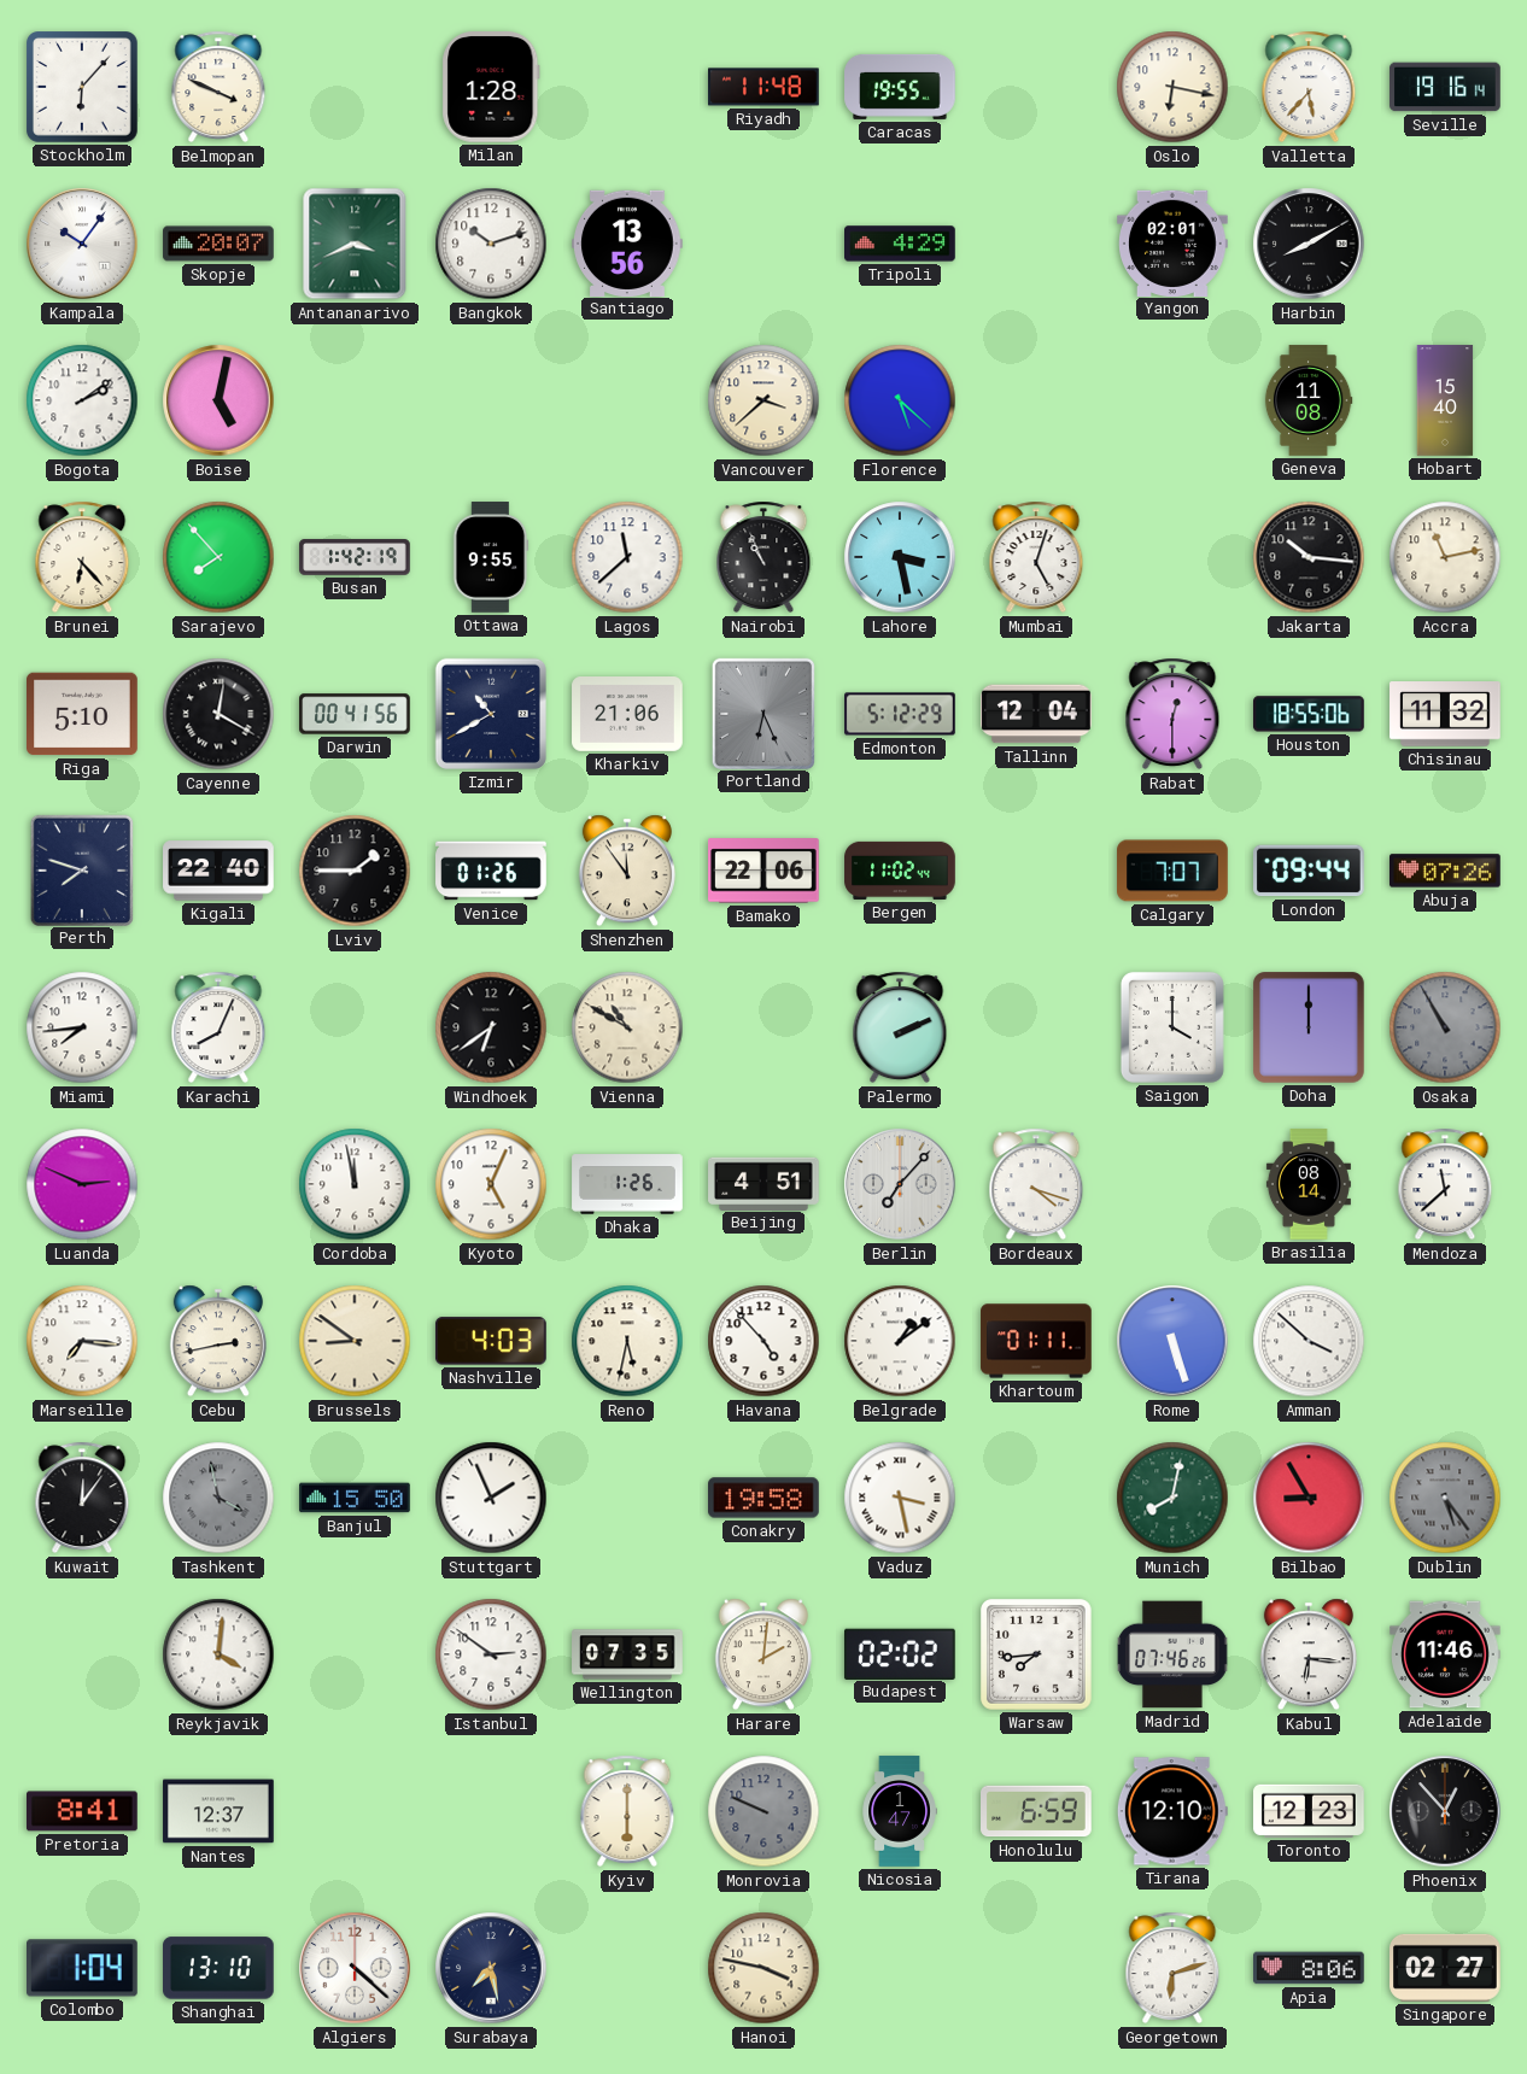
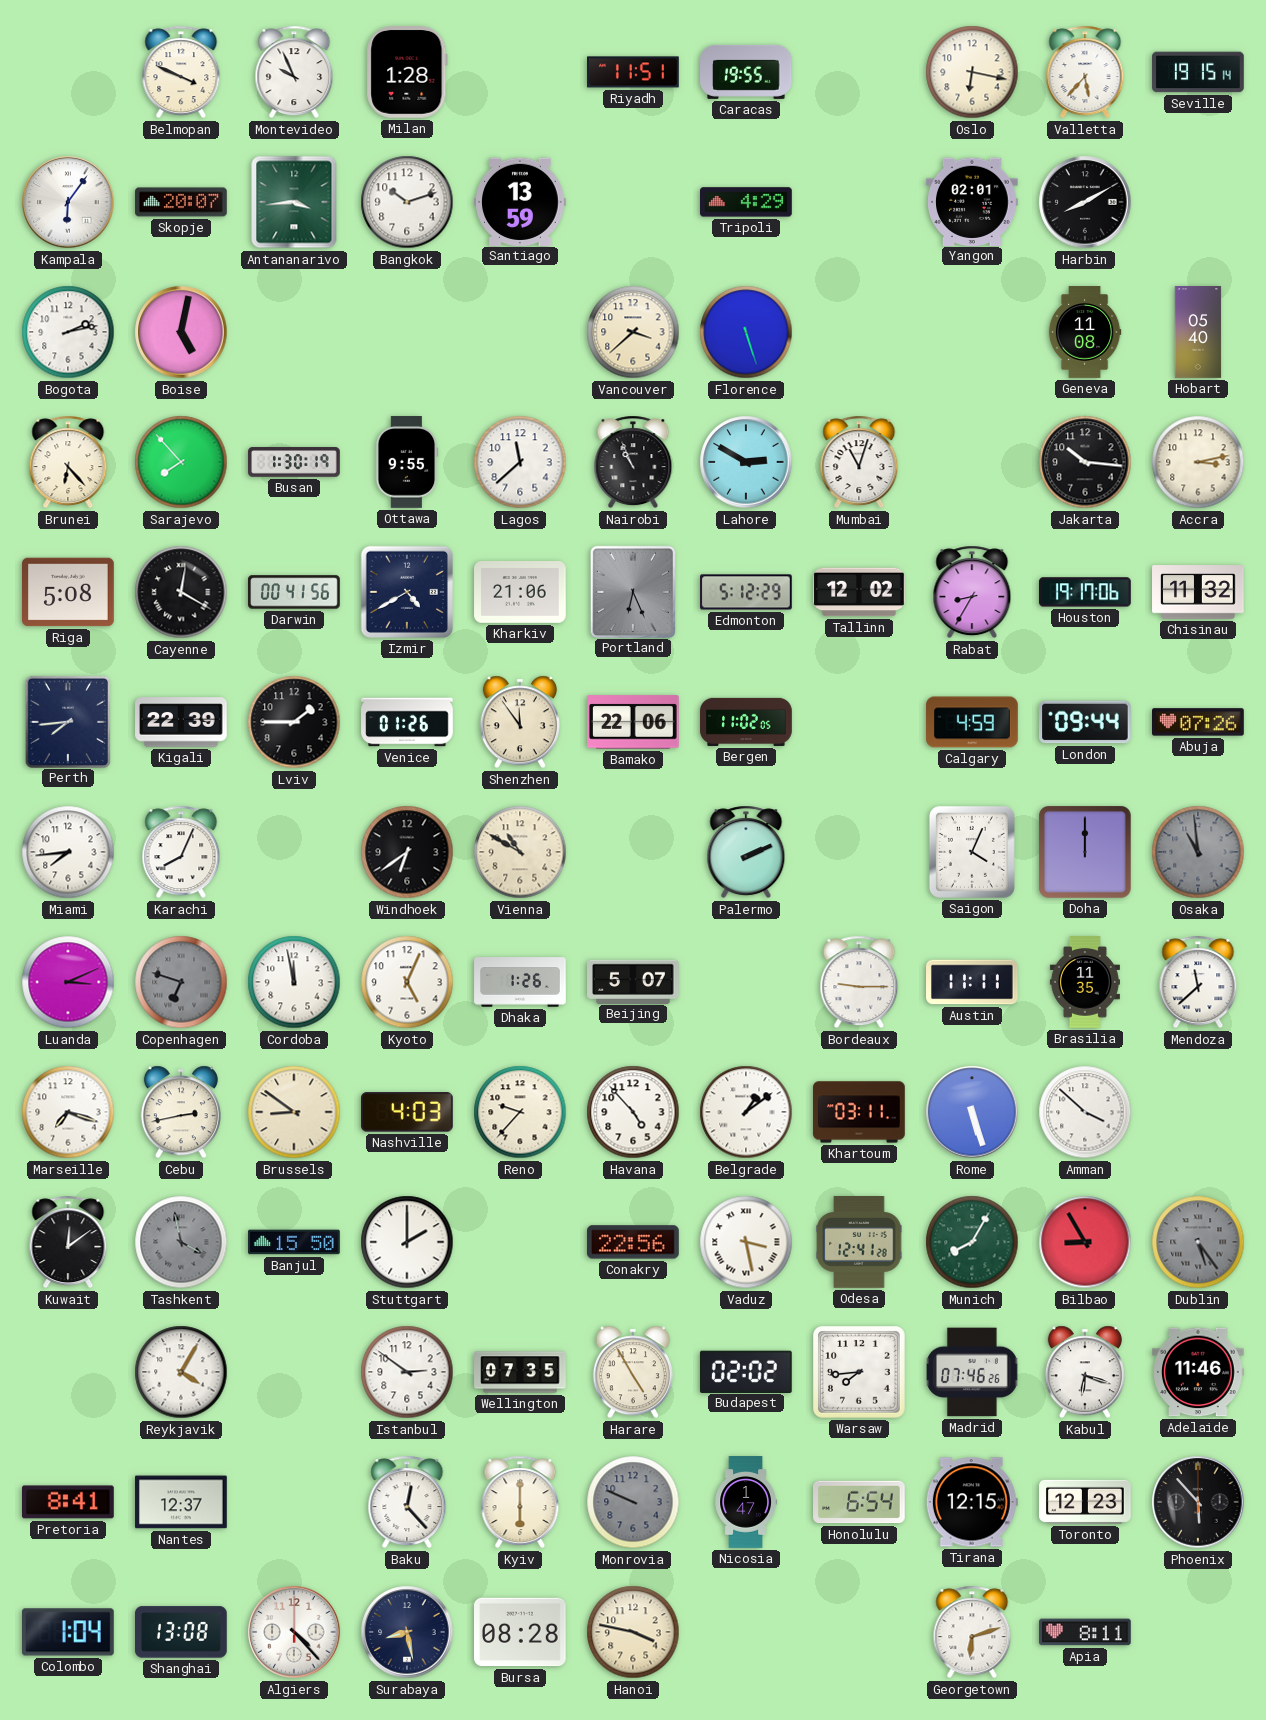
Stockholm: 6:07 -> none (83, 88)
Montevideo: none -> 9:56 (294, 72)
Riyadh: 11:48 -> 11:51 (633, 72)
Seville: 19:16 -> 19:15 (1198, 72)
Kampala: 10:06 -> 6:06 (68, 202)
Antananarivo: 3:41 -> 3:44 (294, 202)
Santiago: 13:56 -> 13:59 (521, 201)
Bogota: 2:09 -> 2:13 (68, 332)
Florence: 5:22 -> 5:27 (746, 332)
Hobart: 15:40 -> 05:40 (1198, 332)
Busan: 1:42 -> 1:30 (294, 462)
Lahore: 3:28 -> 2:50 (746, 462)
Mumbai: 5:03 -> 11:03 (859, 462)
Accra: 11:13 -> 3:13 (1198, 462)
Riga: 5:10 -> 5:08 (69, 592)
Izmir: 10:40 -> 4:40 (407, 592)
Tallinn: 12:04 -> 12:02 (859, 592)
Rabat: 12:30 -> 8:35 (972, 592)
Houston: 18:55 -> 19:17 (1086, 592)
Perth: 7:48 -> 7:44 (67, 721)
Kigali: 22:40 -> 22:39 (181, 722)
Bergen: 11:02:44 -> 11:02:05 (746, 722)
Calgary: 7:07 -> 4:59 (972, 722)
Saigon: 4:00 -> 4:04 (972, 852)
Osaka: 10:55 -> 10:59 (1198, 852)
Luanda: 2:49 -> 3:11 (68, 982)
Copenhagen: none -> 6:48 (181, 982)
Beijing: 4:51 -> 5:07 (633, 981)
Berlin: 7:07 -> none (900, 1184)
Bordeaux: 4:18 -> 9:15 (859, 982)
Austin: none -> 11:11 (972, 982)
Brasilia: 08:14 -> 11:35 (1085, 982)
Marseille: 7:16 -> 7:18 (68, 1112)
Reno: 5:32 -> 9:37 (520, 1112)
Khartoum: 01:11 -> 03:11 (859, 1112)
Kuwait: 12:06 -> 12:09 (68, 1242)
Stuttgart: 1:56 -> 2:00 (407, 1242)
Conakry: 19:58 -> 22:56 (633, 1242)
Odesa: none -> 12:41 (859, 1242)
Munich: 8:02 -> 8:05 (972, 1242)
Reykjavik: 4:01 -> 4:05 (181, 1372)
Harare: 2:01 -> 4:55 (633, 1372)
Kabul: 6:16 -> 6:18 (1085, 1372)
Baku: none -> 12:23 (407, 1502)
Honolulu: 6:59 -> 6:54 (859, 1502)
Tirana: 12:10 -> 12:15 (972, 1502)
Phoenix: 12:53 -> 5:53 (1198, 1502)
Shanghai: 13:10 -> 13:08 (182, 1632)
Algiers: 4:22 -> 4:23 (294, 1632)
Surabaya: 7:28 -> 8:28 (407, 1632)
Bursa: none -> 08:28 (521, 1632)
Apia: 8:06 -> 8:11 (1086, 1632)
Singapore: 02:27 -> none (1445, 1968)
